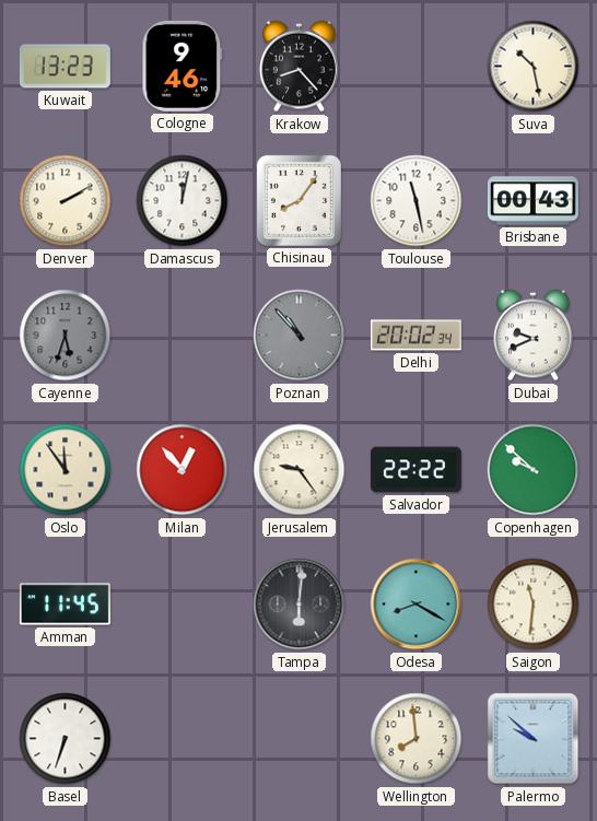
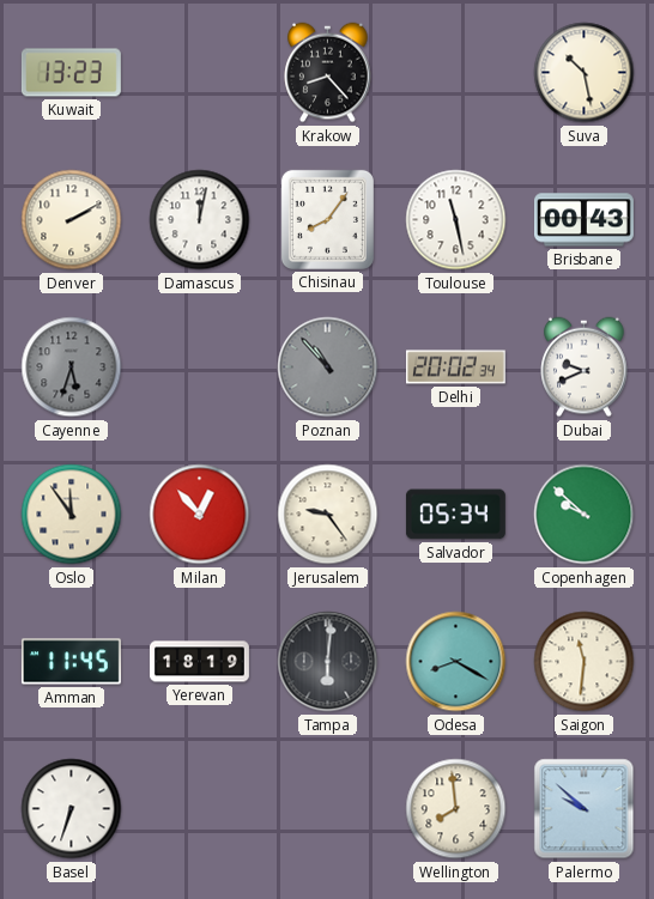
Cologne: 9:46 -> none (183, 66)
Salvador: 22:22 -> 05:34 (455, 515)
Yerevan: none -> 18:19 (199, 662)
